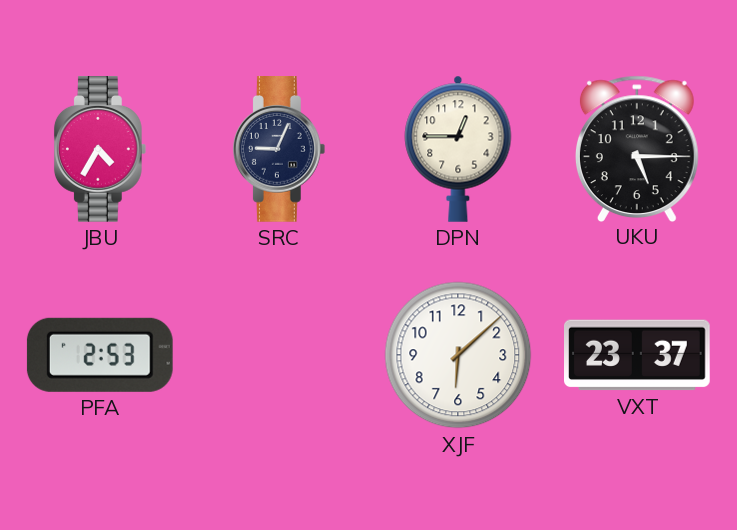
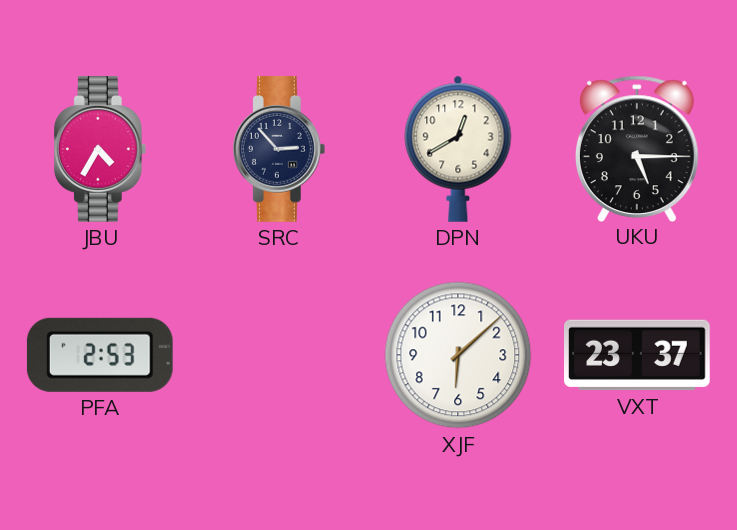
SRC: 9:04 -> 2:53 (279, 150)
DPN: 12:45 -> 12:40 (458, 149)
